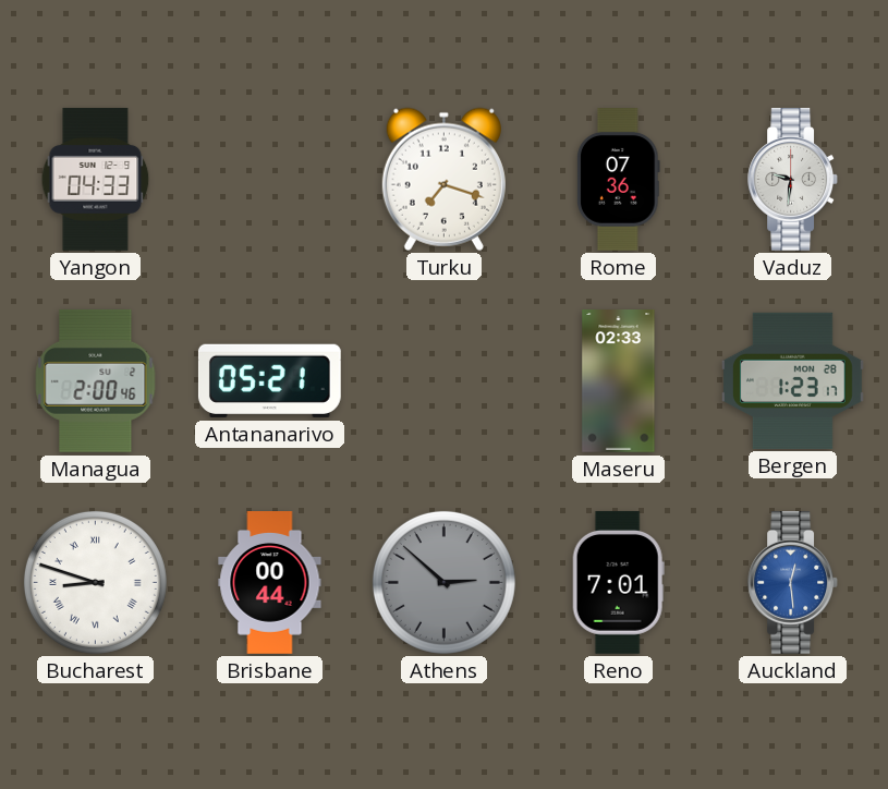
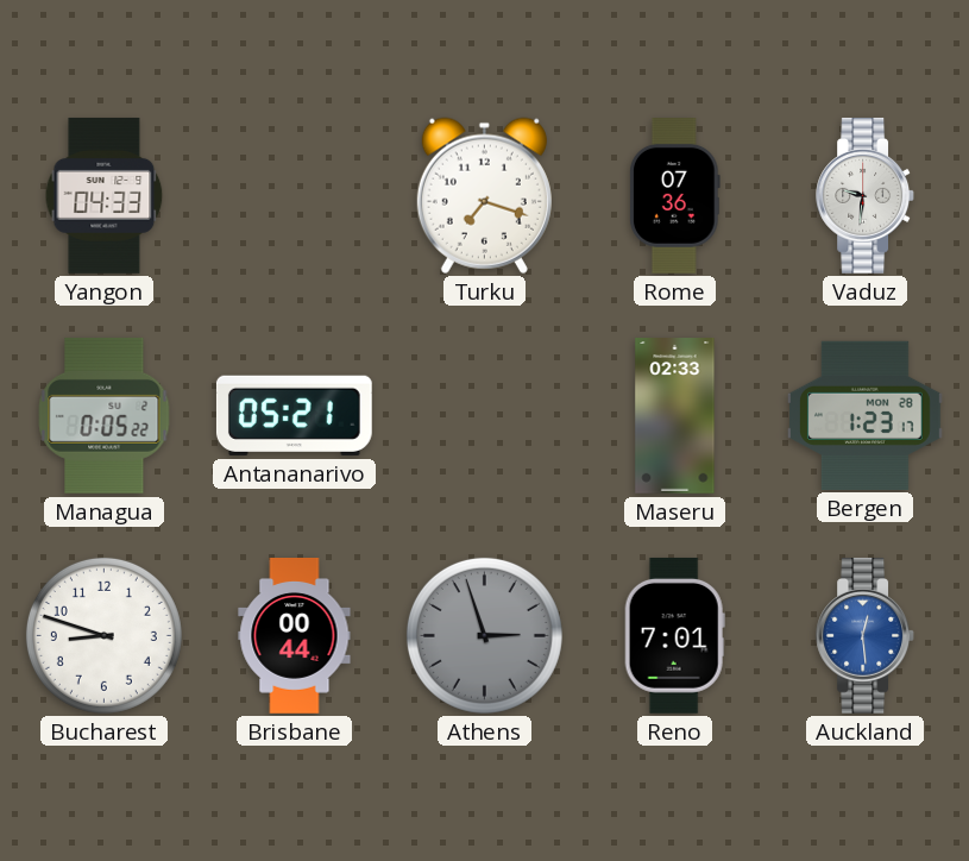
Managua: 2:00 -> 0:05 (105, 415)
Bucharest numerals: Roman -> Arabic (103, 635)
Athens: 2:52 -> 2:57 (484, 635)
